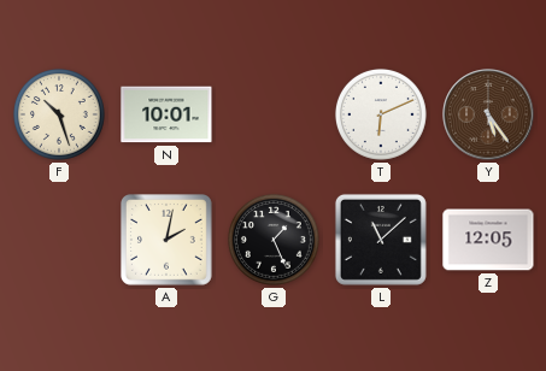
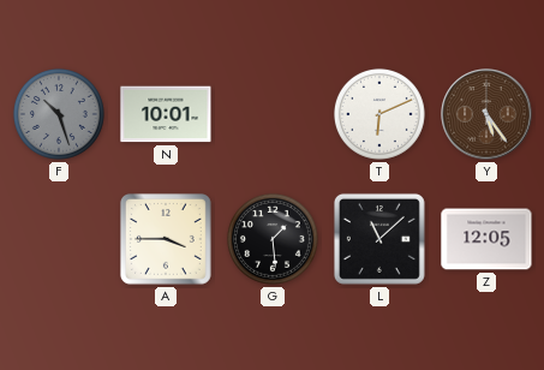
F dial: cream -> grey (59, 114)
A: 2:02 -> 3:45 (167, 240)
G: 1:26 -> 1:29 (273, 239)
